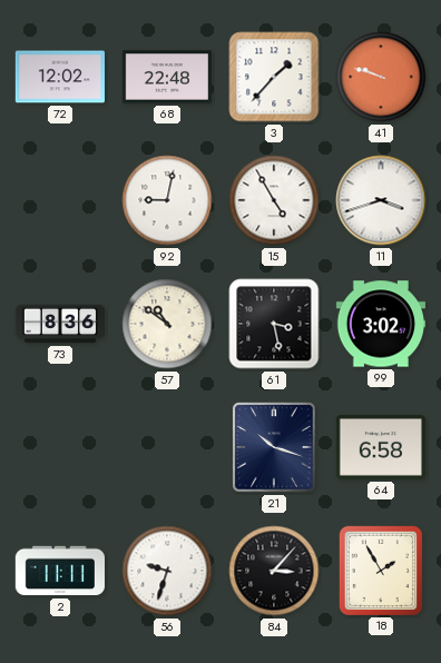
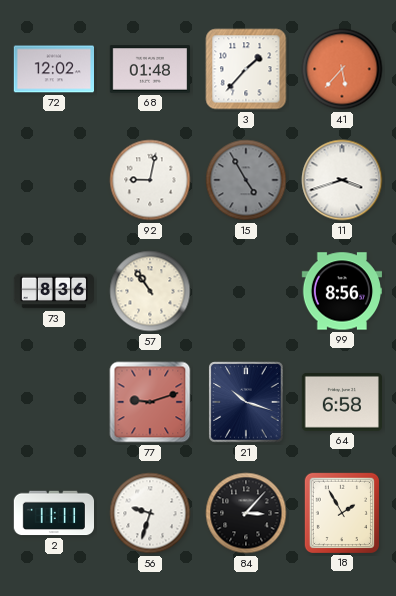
68: 22:48 -> 01:48 (149, 69)
41: 9:48 -> 5:37 (342, 69)
15 dial: white -> grey (246, 180)
57: 10:51 -> 10:54 (150, 291)
61: 3:28 -> none (274, 324)
99: 3:02 -> 8:56 (341, 291)
77: none -> 9:12 (150, 402)
